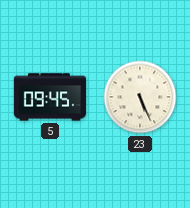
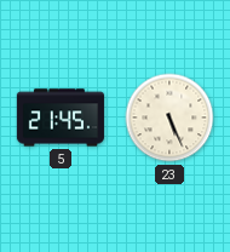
5: 09:45 -> 21:45 (61, 118)
